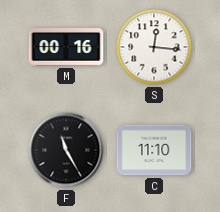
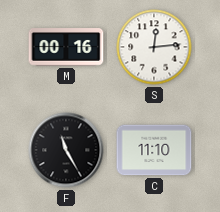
S: 12:16 -> 12:14 (154, 47)
